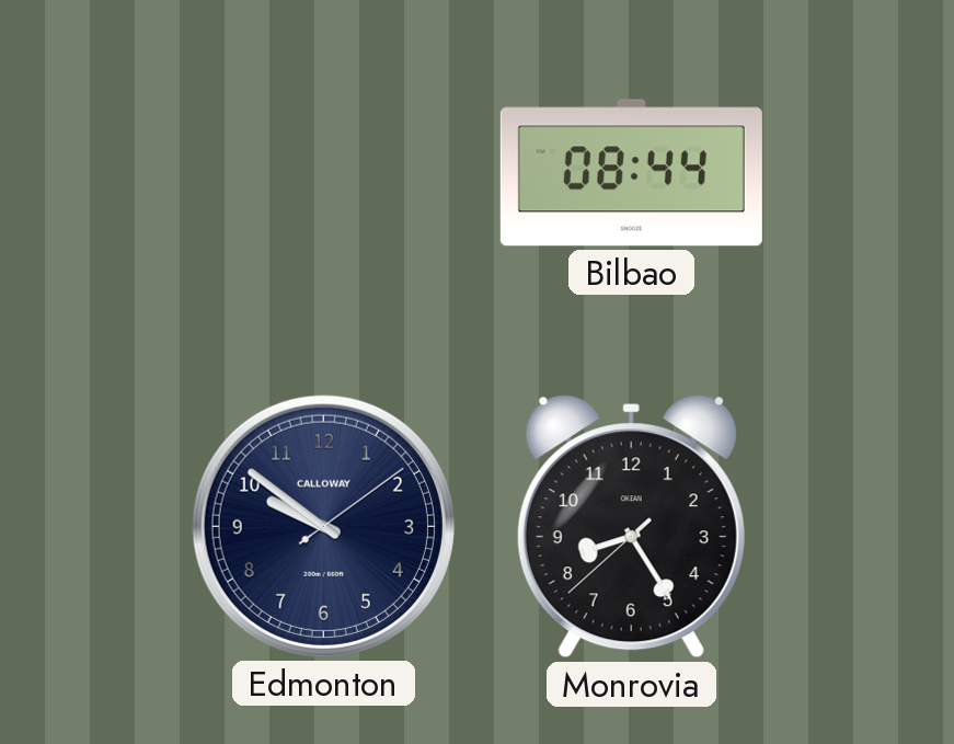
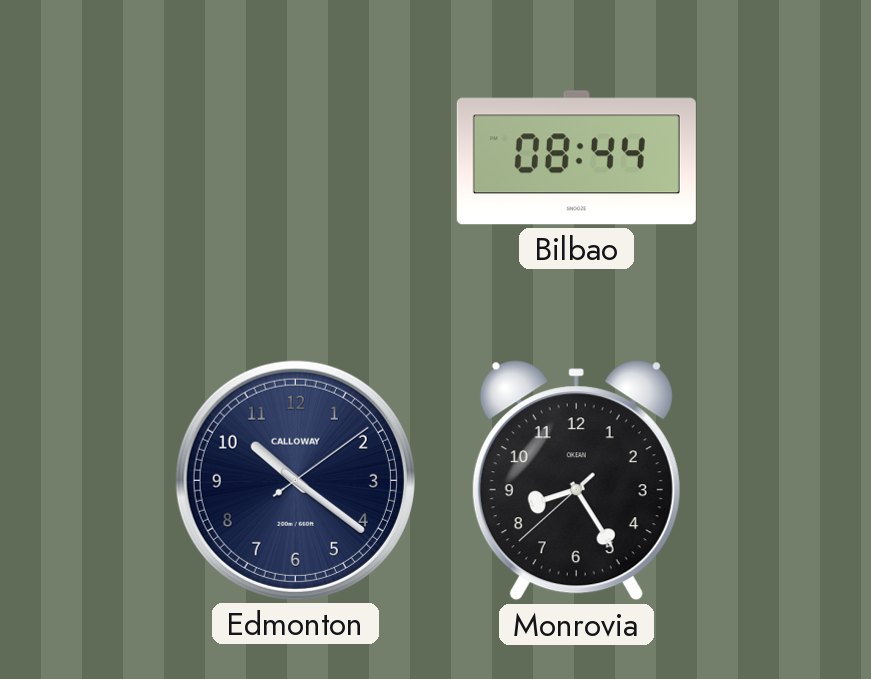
Edmonton: 9:51 -> 10:21 (295, 480)
